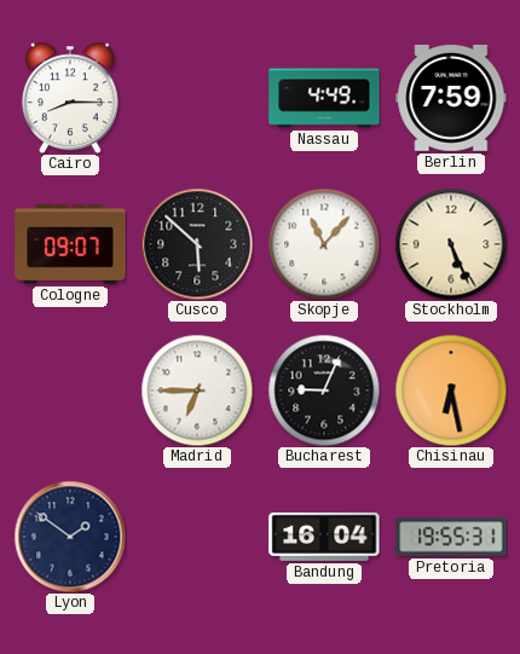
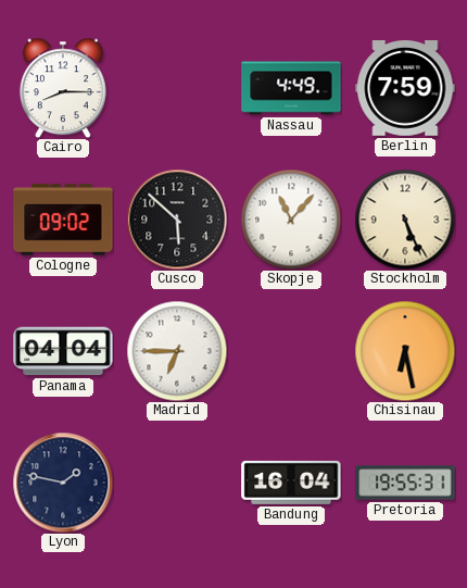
Cologne: 09:07 -> 09:02 (63, 220)
Panama: none -> 04:04 (63, 351)
Bucharest: 9:04 -> none (324, 390)
Lyon: 1:51 -> 1:47 (63, 483)
